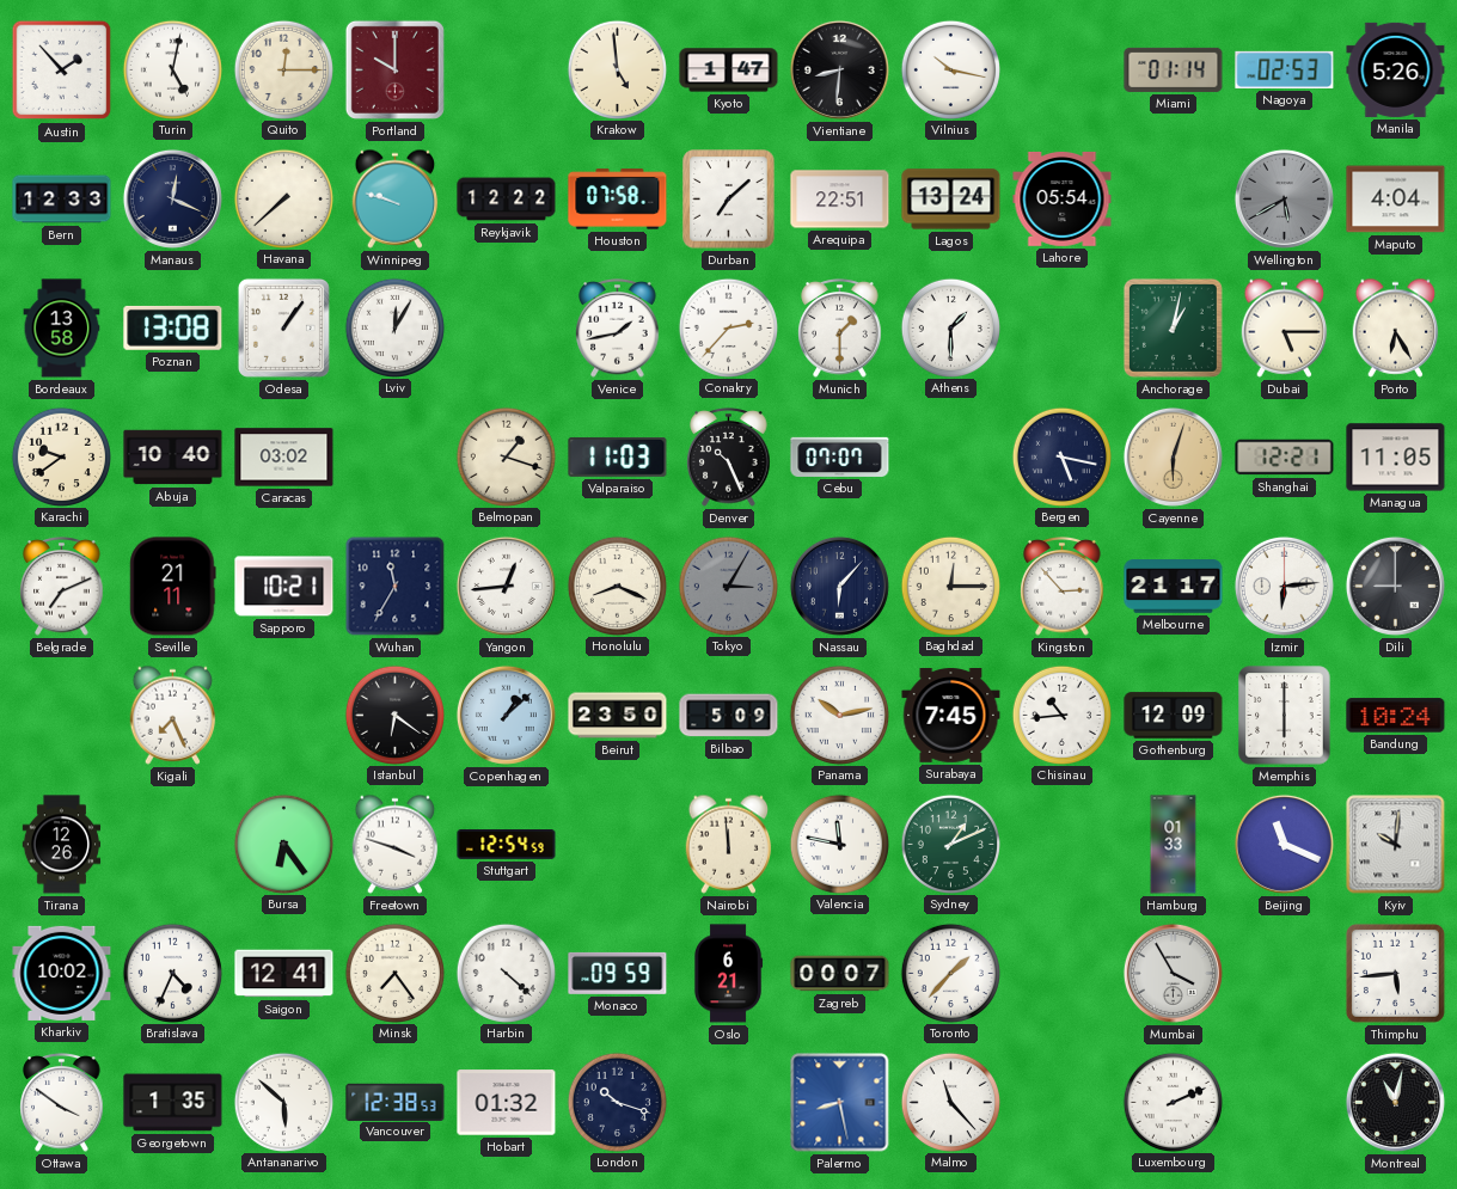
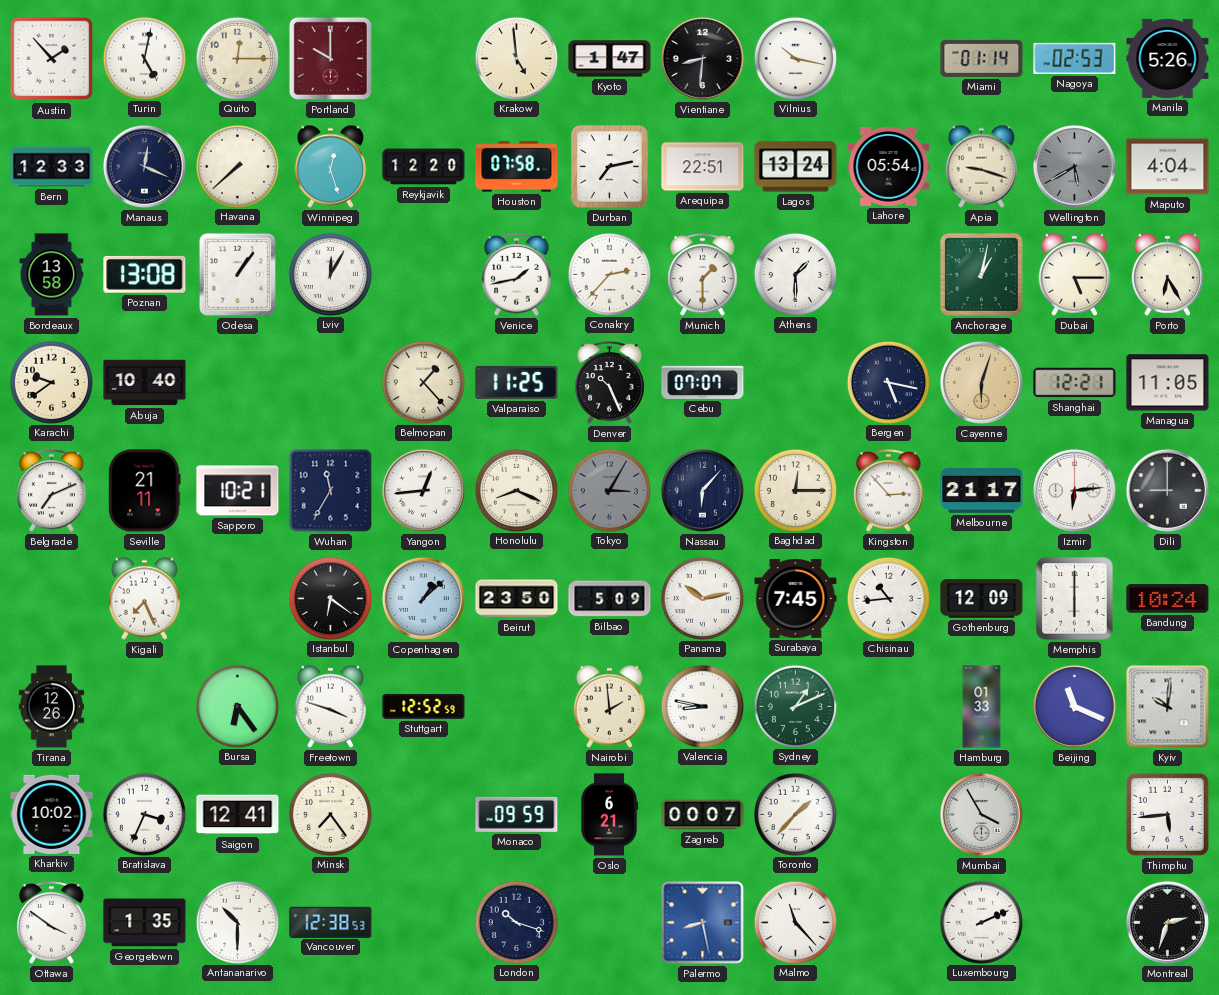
Winnipeg: 9:48 -> 12:27 (331, 166)
Reykjavik: 12:22 -> 12:20 (424, 167)
Durban: 7:08 -> 7:13 (610, 167)
Apia: none -> 9:18 (982, 166)
Caracas: 03:02 -> none (284, 458)
Belmopan: 1:18 -> 1:23 (423, 382)
Valparaiso: 11:03 -> 11:25 (517, 382)
Stuttgart: 12:54 -> 12:52 (424, 707)
Nairobi: 11:59 -> 1:59 (610, 706)
Valencia: 11:47 -> 8:47 (702, 706)
Bratislava: 4:34 -> 3:34 (144, 814)
Harbin: 4:22 -> none (506, 973)
Antananarivo: 5:52 -> 10:30 (237, 922)
Hobart: 01:32 -> none (507, 1103)
Montreal: 11:02 -> 2:33 (1167, 922)
